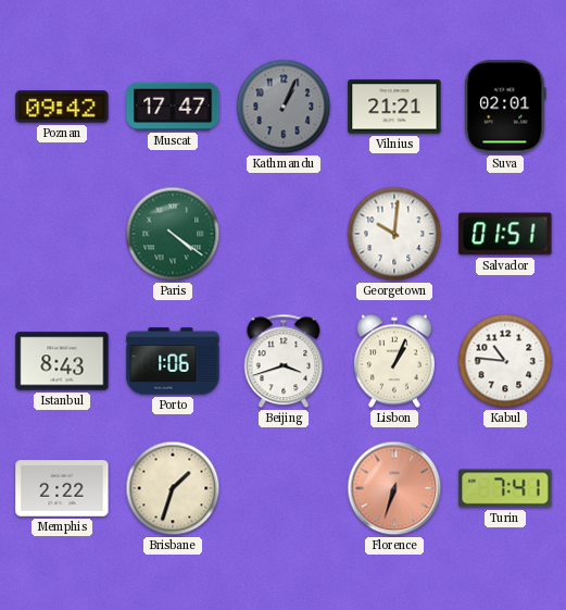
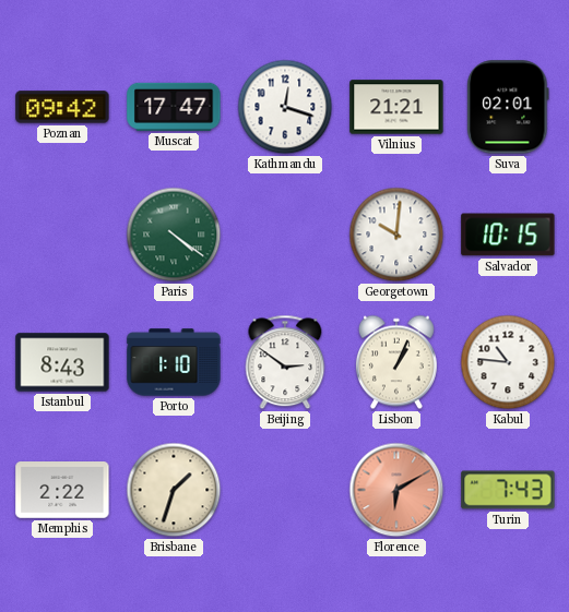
Kathmandu: 1:04 -> 12:18 (285, 107)
Kathmandu dial: grey -> white (285, 107)
Salvador: 01:51 -> 10:15 (508, 235)
Porto: 1:06 -> 1:10 (174, 362)
Beijing: 3:42 -> 2:51 (285, 362)
Florence: 6:33 -> 6:10 (396, 490)
Turin: 7:41 -> 7:43 (508, 490)
